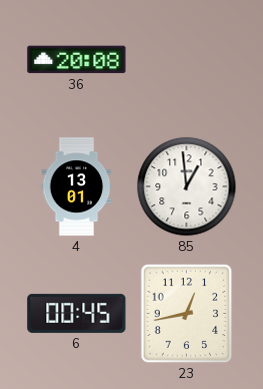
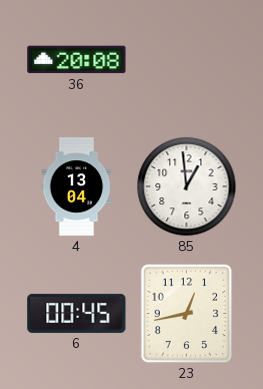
4: 13:01 -> 13:04 (77, 187)
